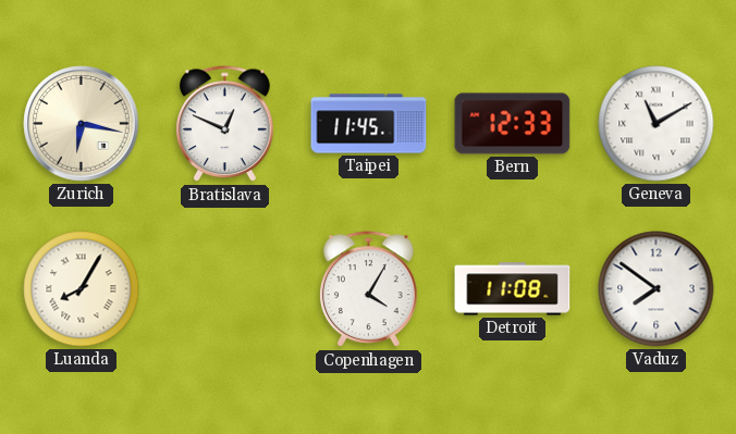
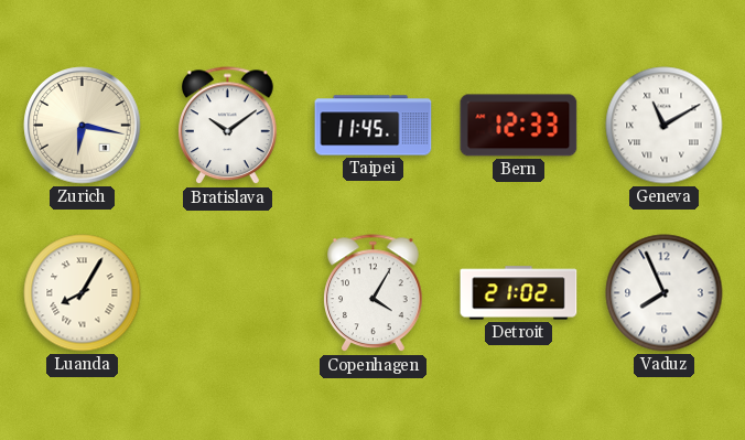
Bratislava: 12:49 -> 10:09 (228, 126)
Detroit: 11:08 -> 21:02 (519, 293)
Vaduz: 7:51 -> 7:56 (665, 293)
